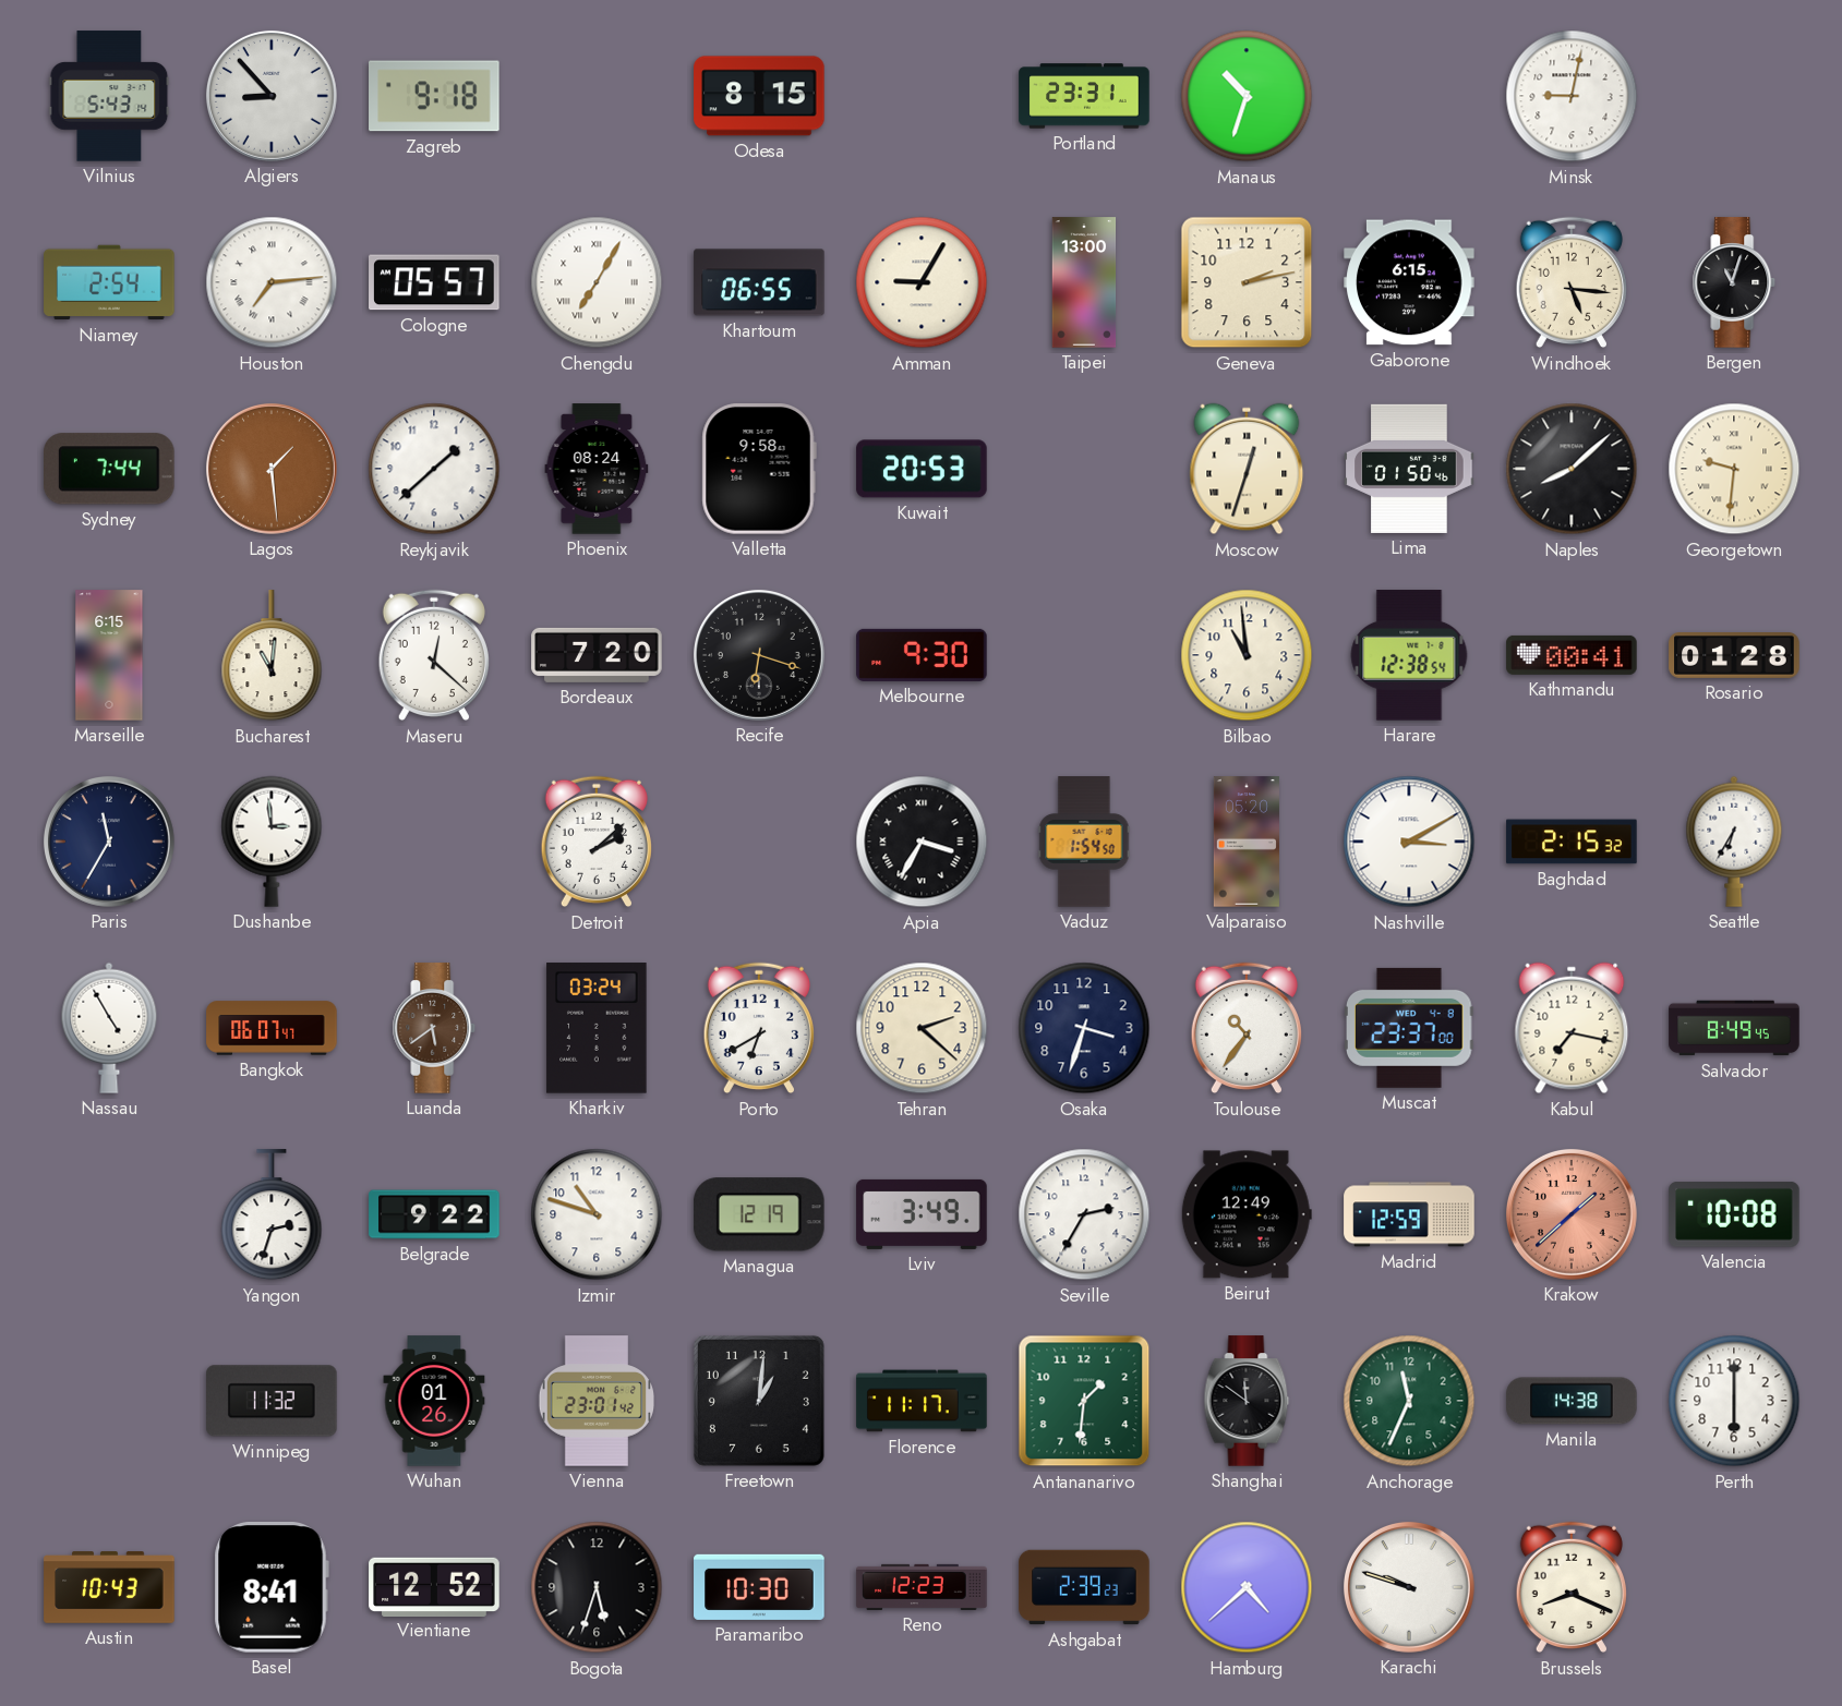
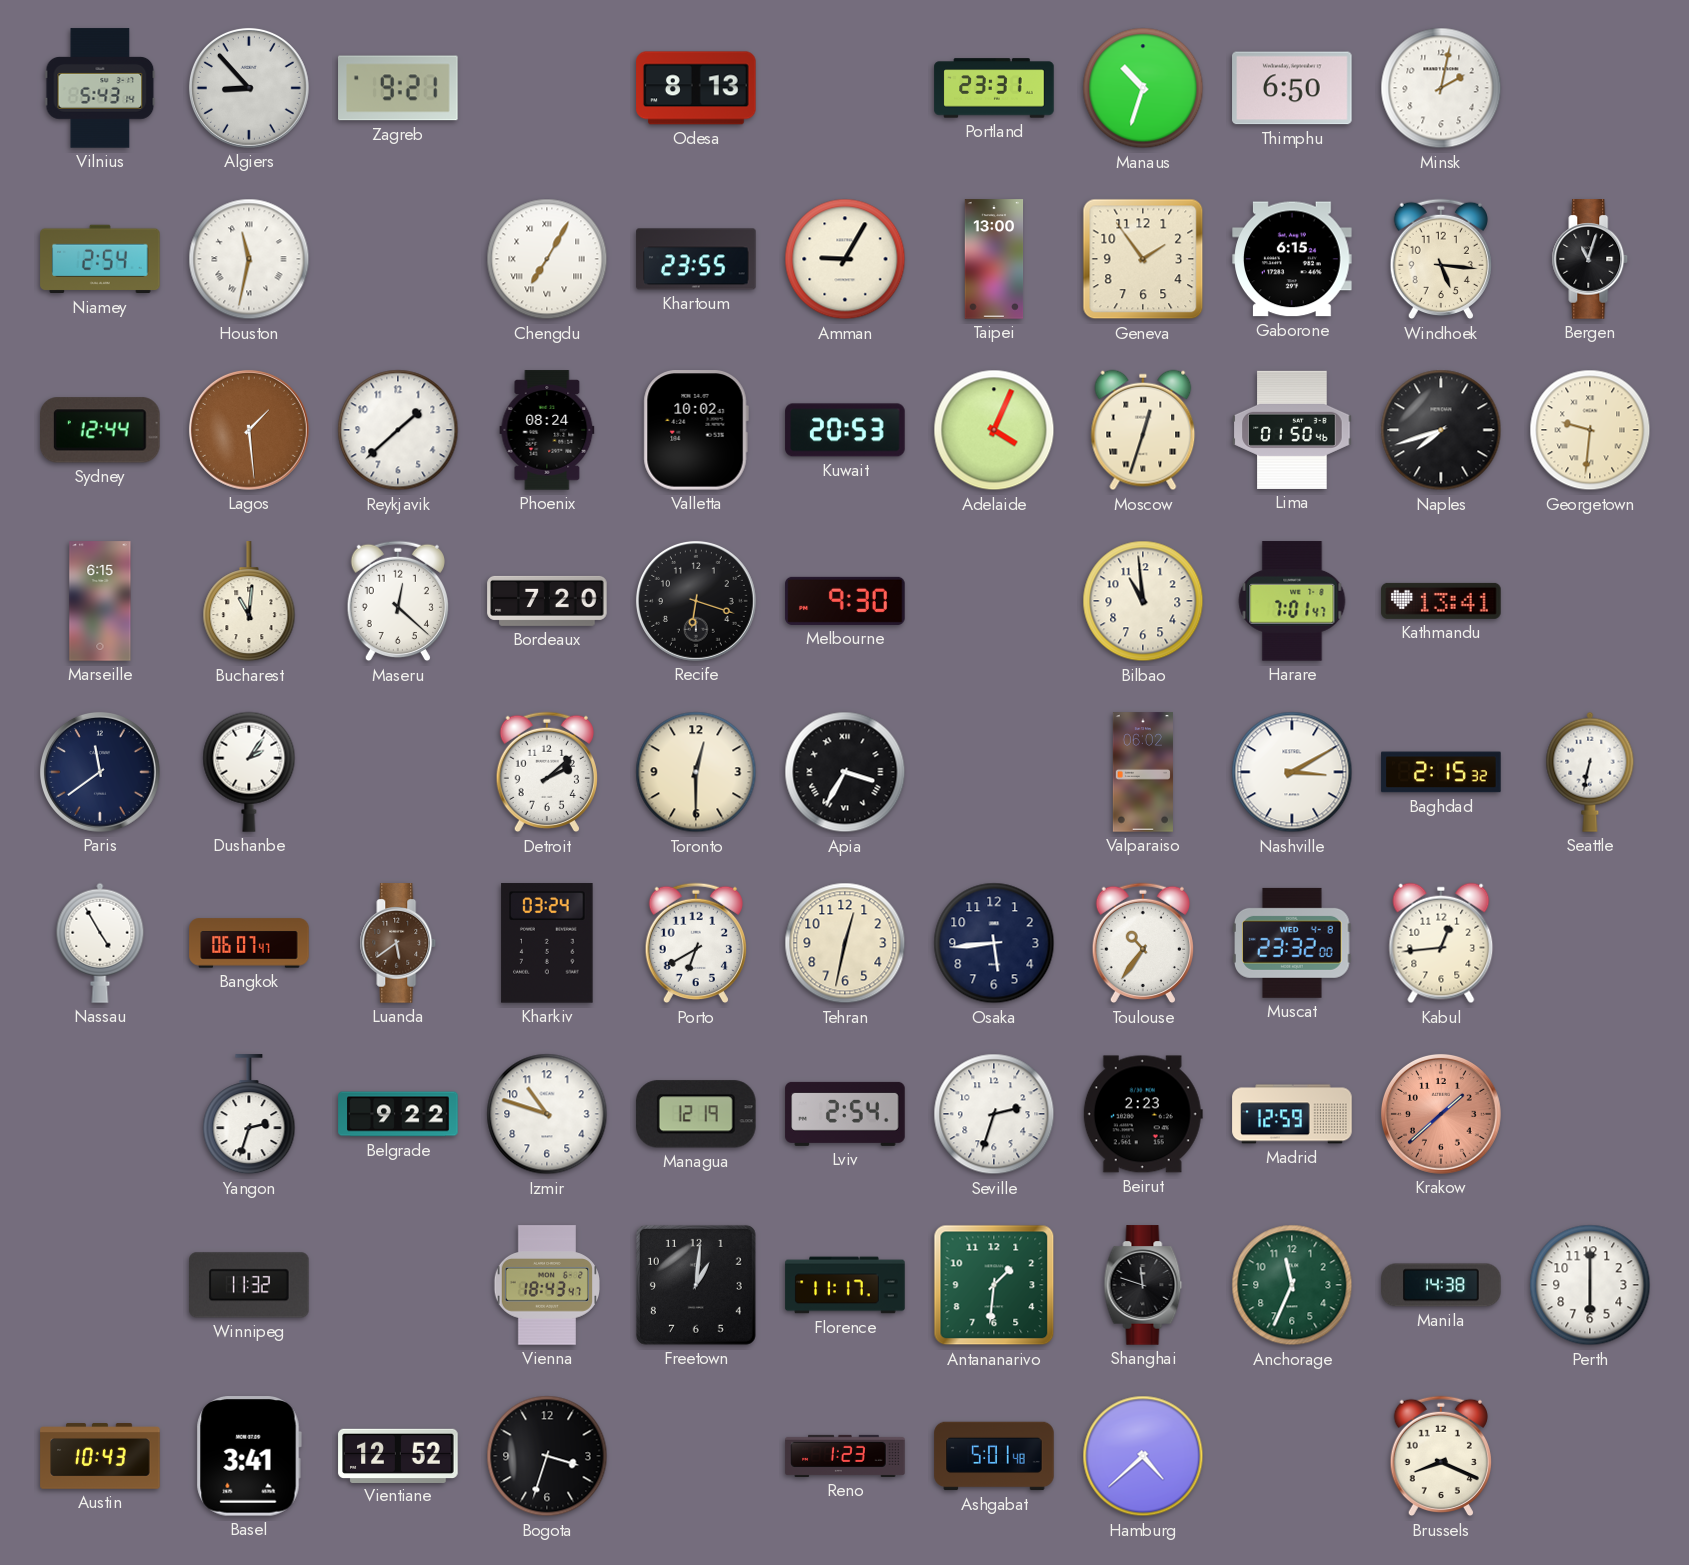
Zagreb: 9:18 -> 9:21 (398, 88)
Odesa: 8:15 -> 8:13 (696, 88)
Thimphu: none -> 6:50 (1292, 88)
Minsk: 9:02 -> 2:02 (1441, 88)
Houston: 7:14 -> 11:32 (249, 259)
Cologne: 05:57 -> none (434, 282)
Khartoum: 06:55 -> 23:55 (696, 259)
Geneva: 2:13 -> 1:54 (1143, 259)
Sydney: 7:44 -> 12:44 (101, 430)
Valletta: 9:58 -> 10:02 (696, 431)
Adelaide: none -> 4:04 (994, 430)
Naples: 8:08 -> 7:42 (1441, 430)
Harare: 12:38 -> 7:01 (1292, 601)
Kathmandu: 00:41 -> 13:41 (1441, 601)
Rosario: 01:28 -> none (1734, 656)
Paris: 11:35 -> 11:39 (100, 772)
Dushanbe: 2:59 -> 2:06 (249, 772)
Toronto: none -> 12:30 (696, 772)
Vaduz: 1:54 -> none (1084, 842)
Valparaiso: 05:20 -> 06:02 (1143, 772)
Seattle: 6:35 -> 6:32 (1590, 772)
Tehran: 2:22 -> 12:32 (845, 943)
Osaka: 3:33 -> 5:44 (994, 943)
Muscat: 23:37 -> 23:32 (1292, 943)
Kabul: 7:17 -> 12:44 (1441, 943)
Salvador: 8:49 -> none (1734, 1028)
Lviv: 3:49 -> 2:54 (845, 1114)
Seville: 2:35 -> 2:33 (994, 1114)
Beirut: 12:49 -> 2:23 (1143, 1114)
Valencia: 10:08 -> none (1734, 1214)
Wuhan: 01:26 -> none (434, 1401)
Vienna: 23:01 -> 18:43 (546, 1285)
Shanghai: 11:51 -> 11:48 (1143, 1285)
Basel: 8:41 -> 3:41 (249, 1457)
Bogota: 5:33 -> 3:33 (547, 1456)
Paramaribo: 10:30 -> none (759, 1587)
Reno: 12:23 -> 1:23 (845, 1456)
Ashgabat: 2:39 -> 5:01 (994, 1456)
Karachi: 9:48 -> none (1409, 1587)
